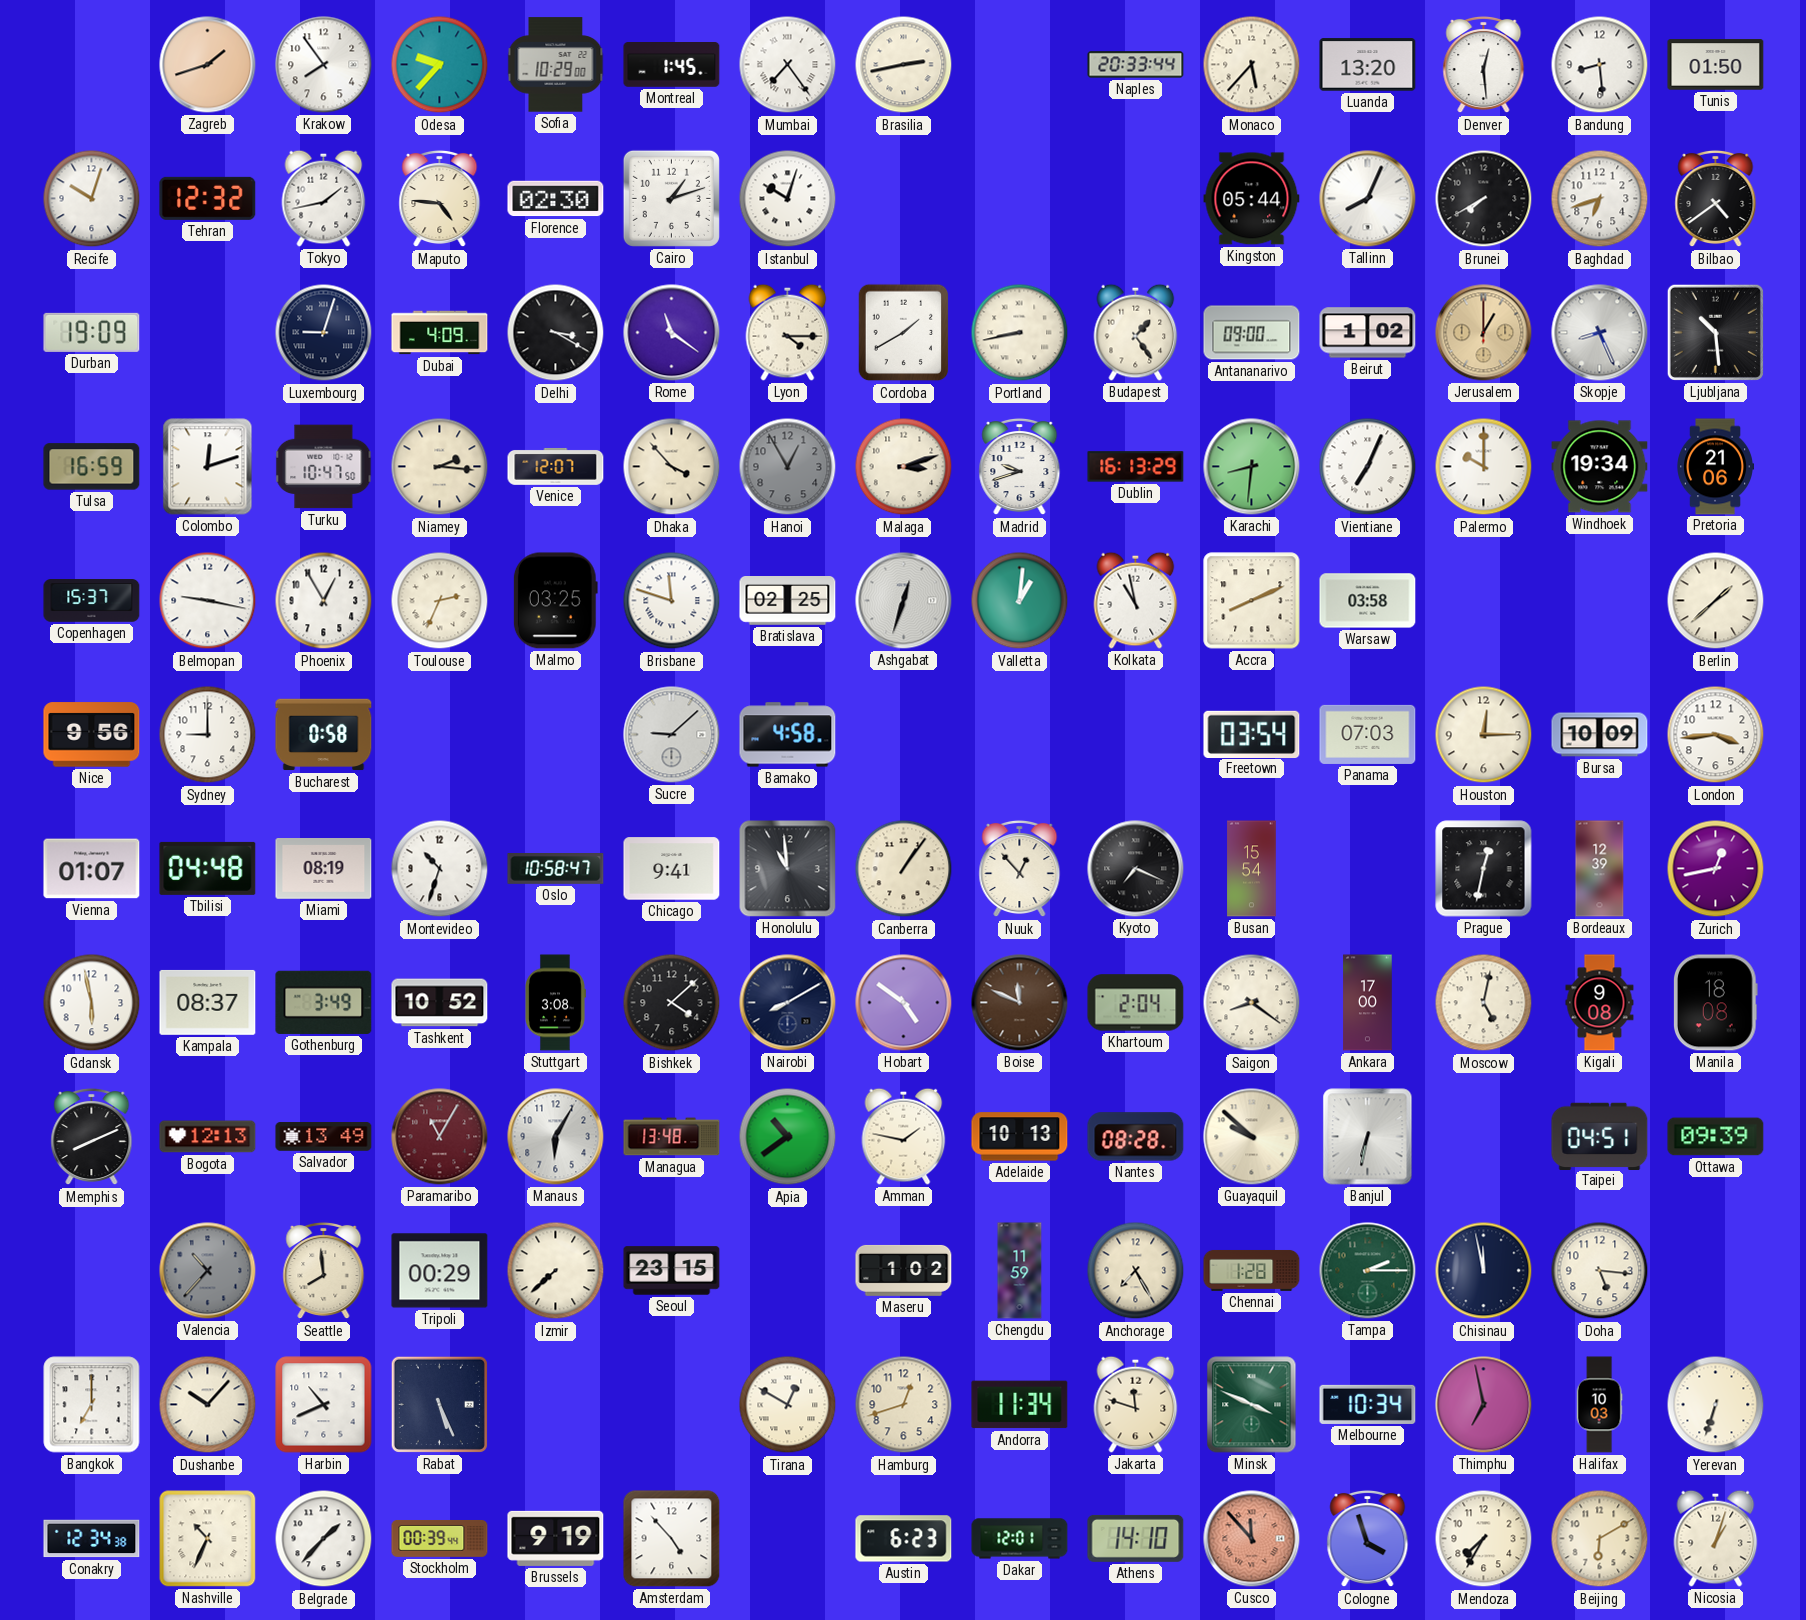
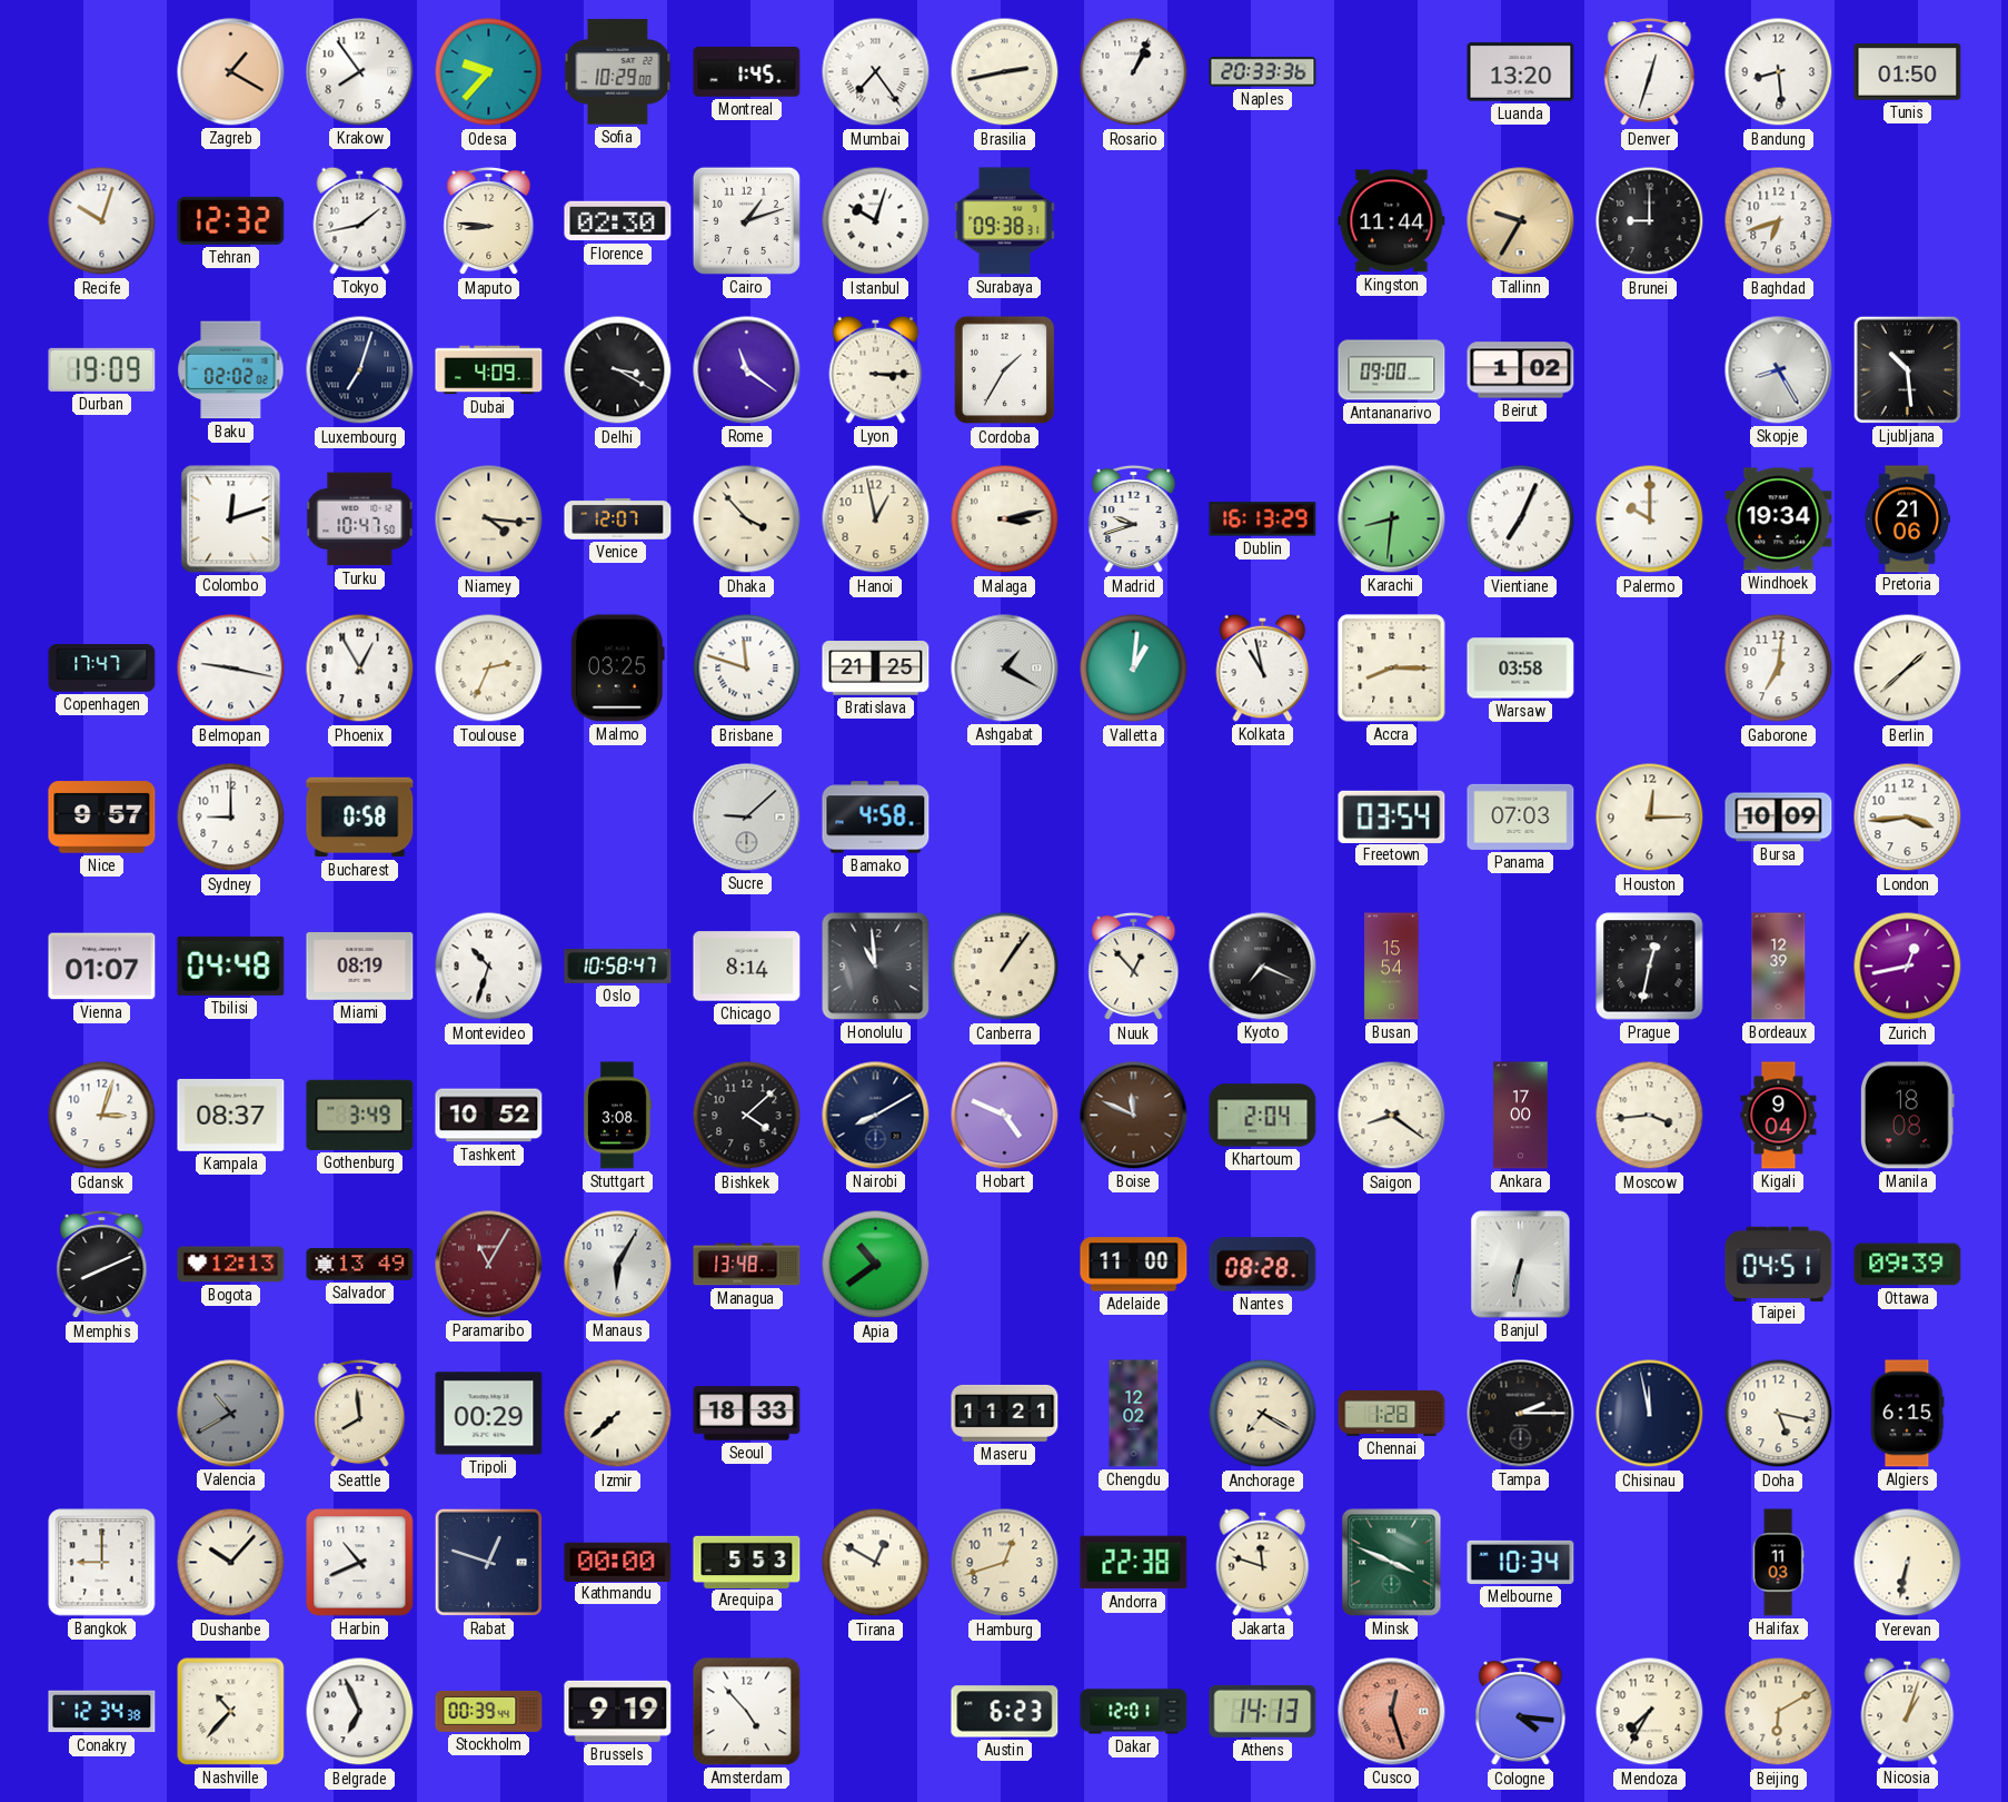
Zagreb: 1:42 -> 1:20 (231, 72)
Rosario: none -> 1:04 (1134, 72)
Naples: 20:33:44 -> 20:33:36 (1263, 72)
Monaco: 5:37 -> none (1252, 65)
Denver: 12:29 -> 12:33 (1650, 72)
Maputo: 4:46 -> 8:46 (489, 221)
Surabaya: none -> 09:38 (1005, 221)
Kingston: 05:44 -> 11:44 (1392, 221)
Tallinn: 8:04 -> 9:35 (1521, 221)
Tallinn dial: white -> champagne (1521, 221)
Brunei: 7:40 -> 9:00 (1650, 221)
Bilbao: 4:39 -> none (1716, 199)
Baku: none -> 02:02 (231, 370)
Luxembourg: 9:03 -> 7:03 (360, 370)
Lyon: 4:15 -> 3:15 (876, 369)
Cordoba: 1:40 -> 1:35 (1005, 370)
Portland: 8:43 -> none (1020, 333)
Budapest: 1:24 -> none (1136, 332)
Jerusalem: 1:00 -> none (1484, 333)
Skopje: 8:26 -> 8:25 (1779, 370)
Tulsa: 16:59 -> none (92, 467)
Niamey: 2:16 -> 4:16 (489, 519)
Hanoi: 12:55 -> 12:58 (876, 519)
Hanoi dial: grey -> cream (876, 519)
Malaga: 3:12 -> 3:13 (1005, 519)
Copenhagen: 15:37 -> 17:47 (102, 669)
Bratislava: 02:25 -> 21:25 (876, 669)
Ashgabat: 12:33 -> 1:20 (1005, 669)
Accra: 8:11 -> 8:15 (1392, 669)
Gaborone: none -> 7:01 (1779, 669)
Nice: 9:56 -> 9:57 (102, 818)
Chicago: 9:41 -> 8:14 (747, 967)
Gdansk: 5:58 -> 3:03 (102, 1116)
Hobart: 4:51 -> 4:49 (1005, 1116)
Moscow: 5:02 -> 3:44 (1650, 1116)
Kigali: 9:08 -> 9:04 (1779, 1116)
Amman: 1:47 -> none (904, 1136)
Adelaide: 10:13 -> 11:00 (1134, 1265)
Guayaquil: 9:52 -> none (1252, 1137)
Valencia: 10:37 -> 10:40 (231, 1414)
Seoul: 23:15 -> 18:33 (747, 1414)
Maseru: 1:02 -> 11:21 (1005, 1413)
Chengdu: 11:59 -> 12:02 (1134, 1414)
Anchorage: 7:25 -> 7:20 (1263, 1414)
Tampa dial: green -> black (1521, 1414)
Doha: 5:16 -> 5:17 (1779, 1414)
Algiers: none -> 6:15 (1907, 1414)
Bangkok: 7:00 -> 9:00 (102, 1563)
Rabat: 5:26 -> 12:48 (488, 1562)
Kathmandu: none -> 00:00 (618, 1562)
Arequipa: none -> 5:53 (747, 1562)
Andorra: 11:34 -> 22:38 (1134, 1563)
Thimphu: 6:58 -> none (1484, 1405)
Halifax: 10:03 -> 11:03 (1778, 1563)
Yerevan: 6:33 -> 6:32 (1908, 1563)
Nashville: 10:34 -> 10:37 (231, 1712)
Belgrade: 1:37 -> 6:56 (360, 1712)
Athens: 14:10 -> 14:13 (1263, 1711)
Cusco: 11:53 -> 12:27 (1392, 1712)
Cologne: 3:57 -> 4:16 (1521, 1712)
